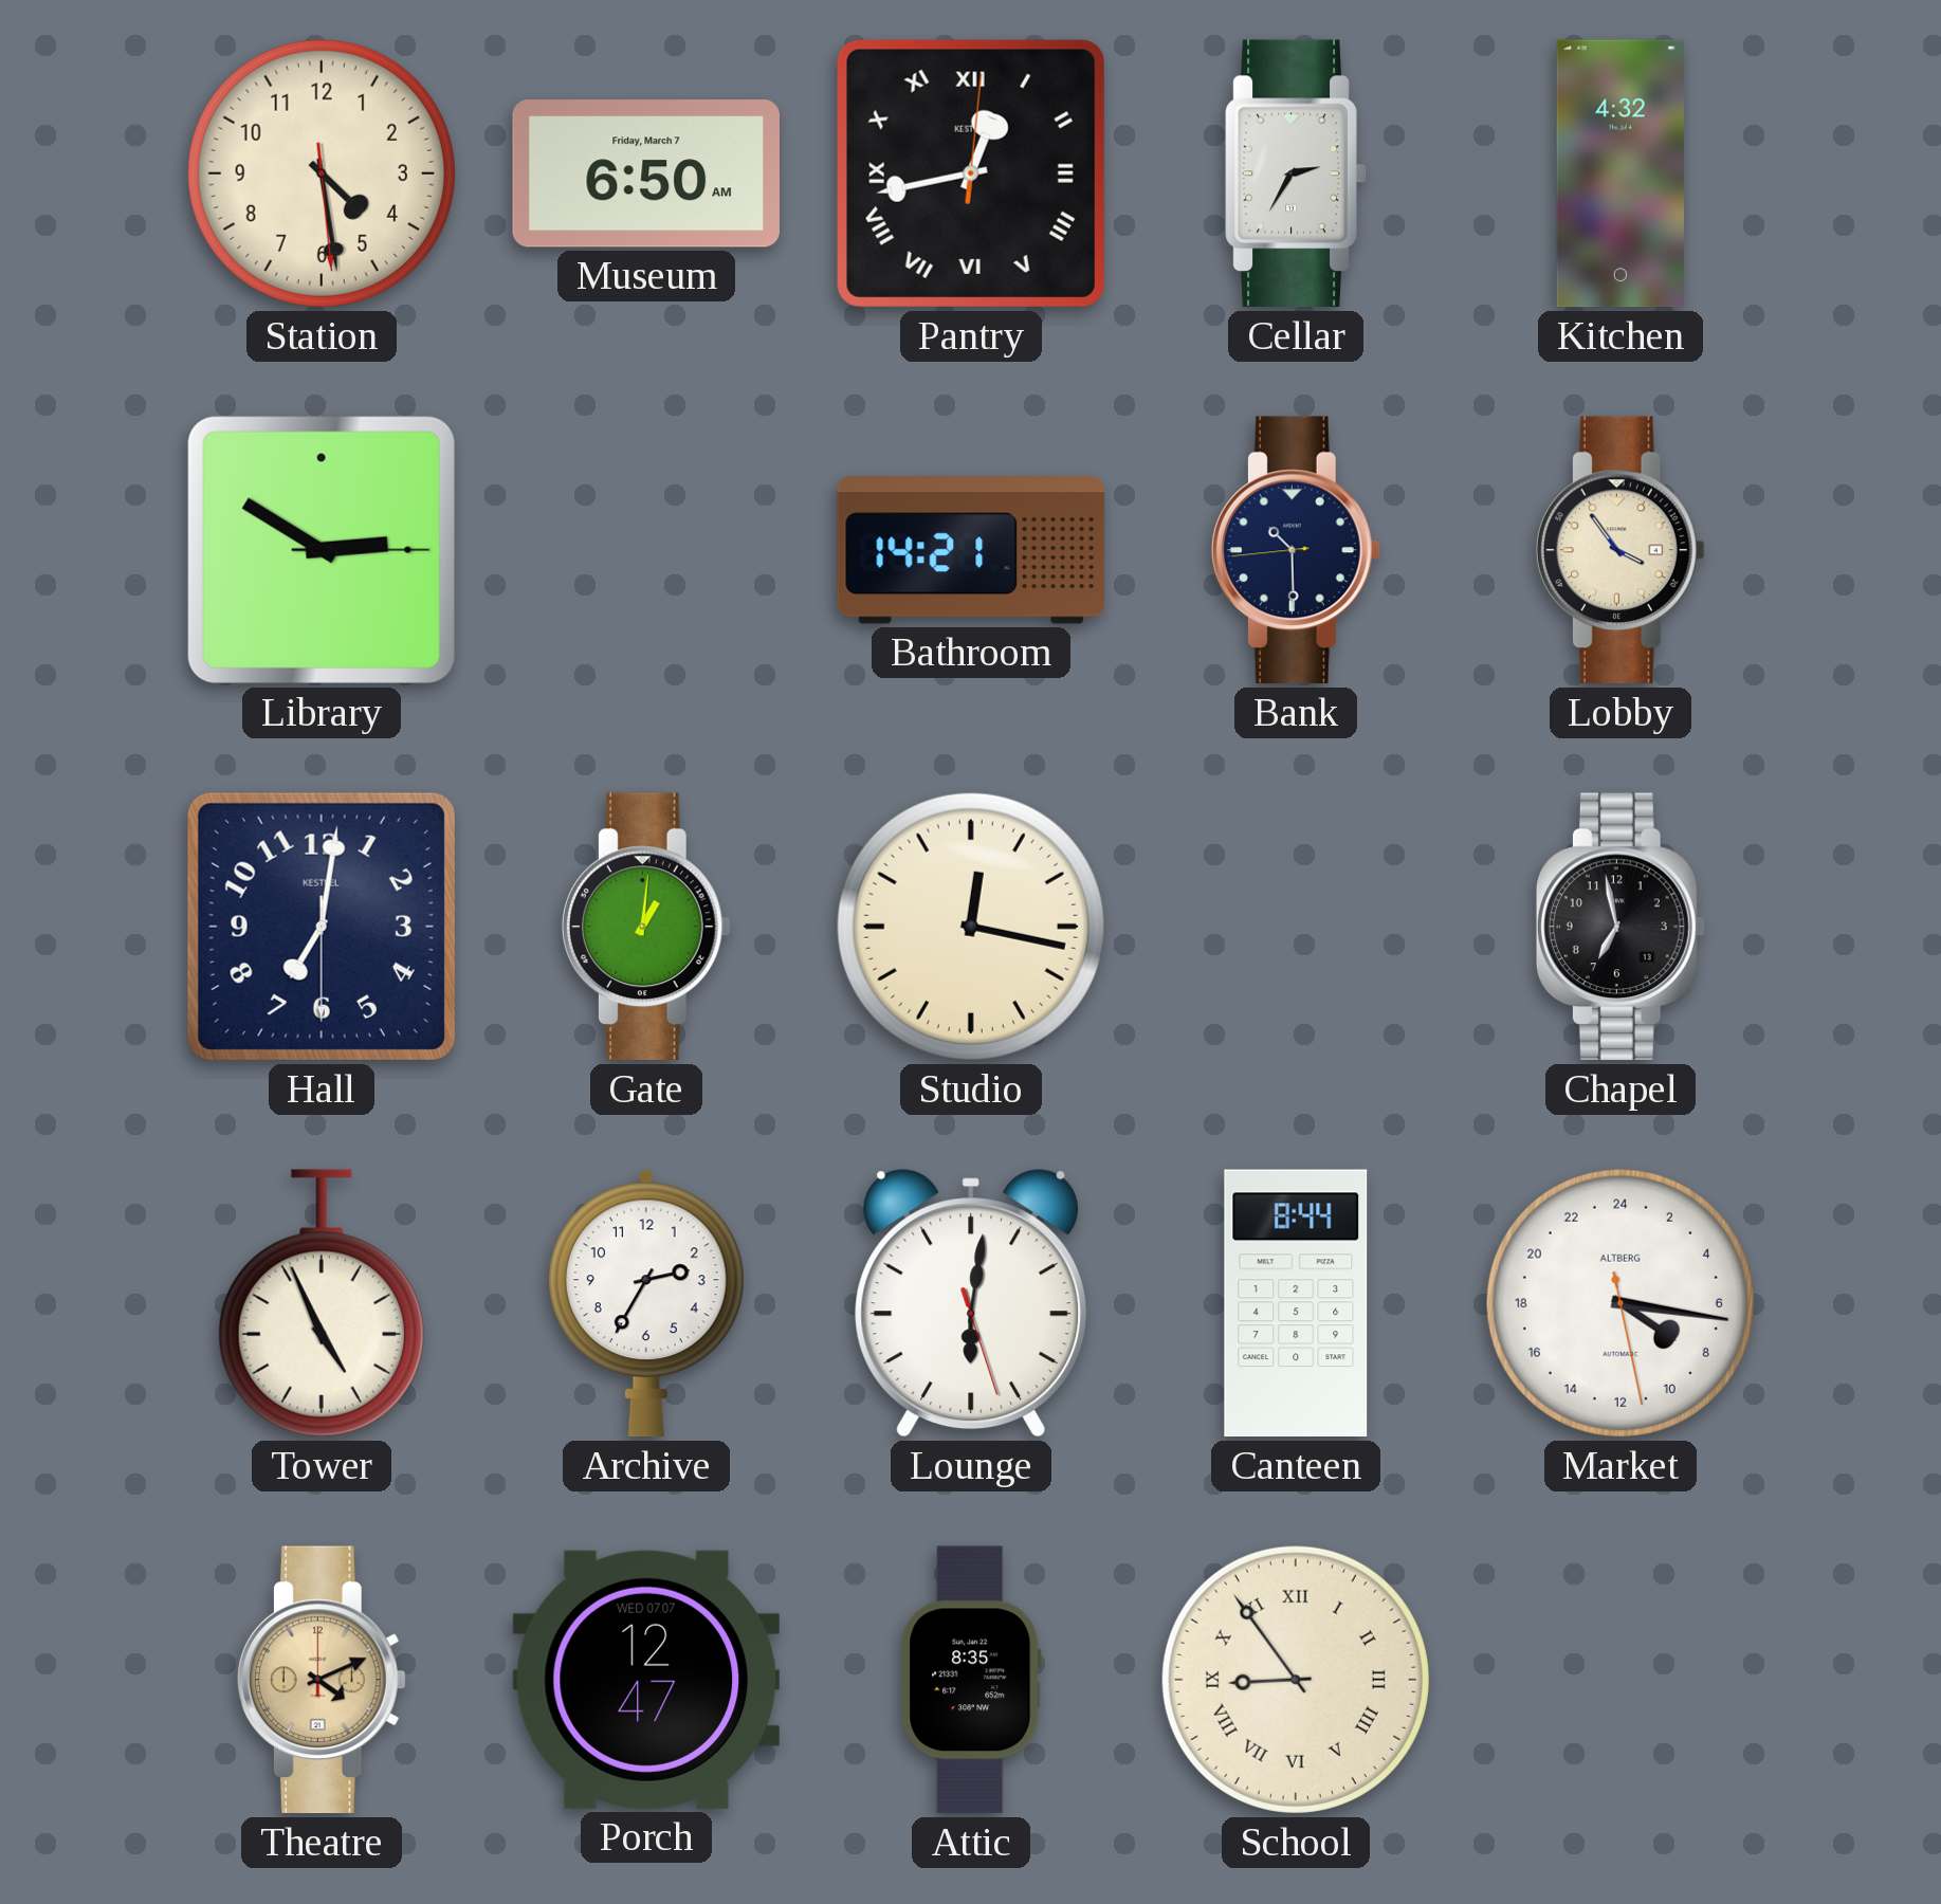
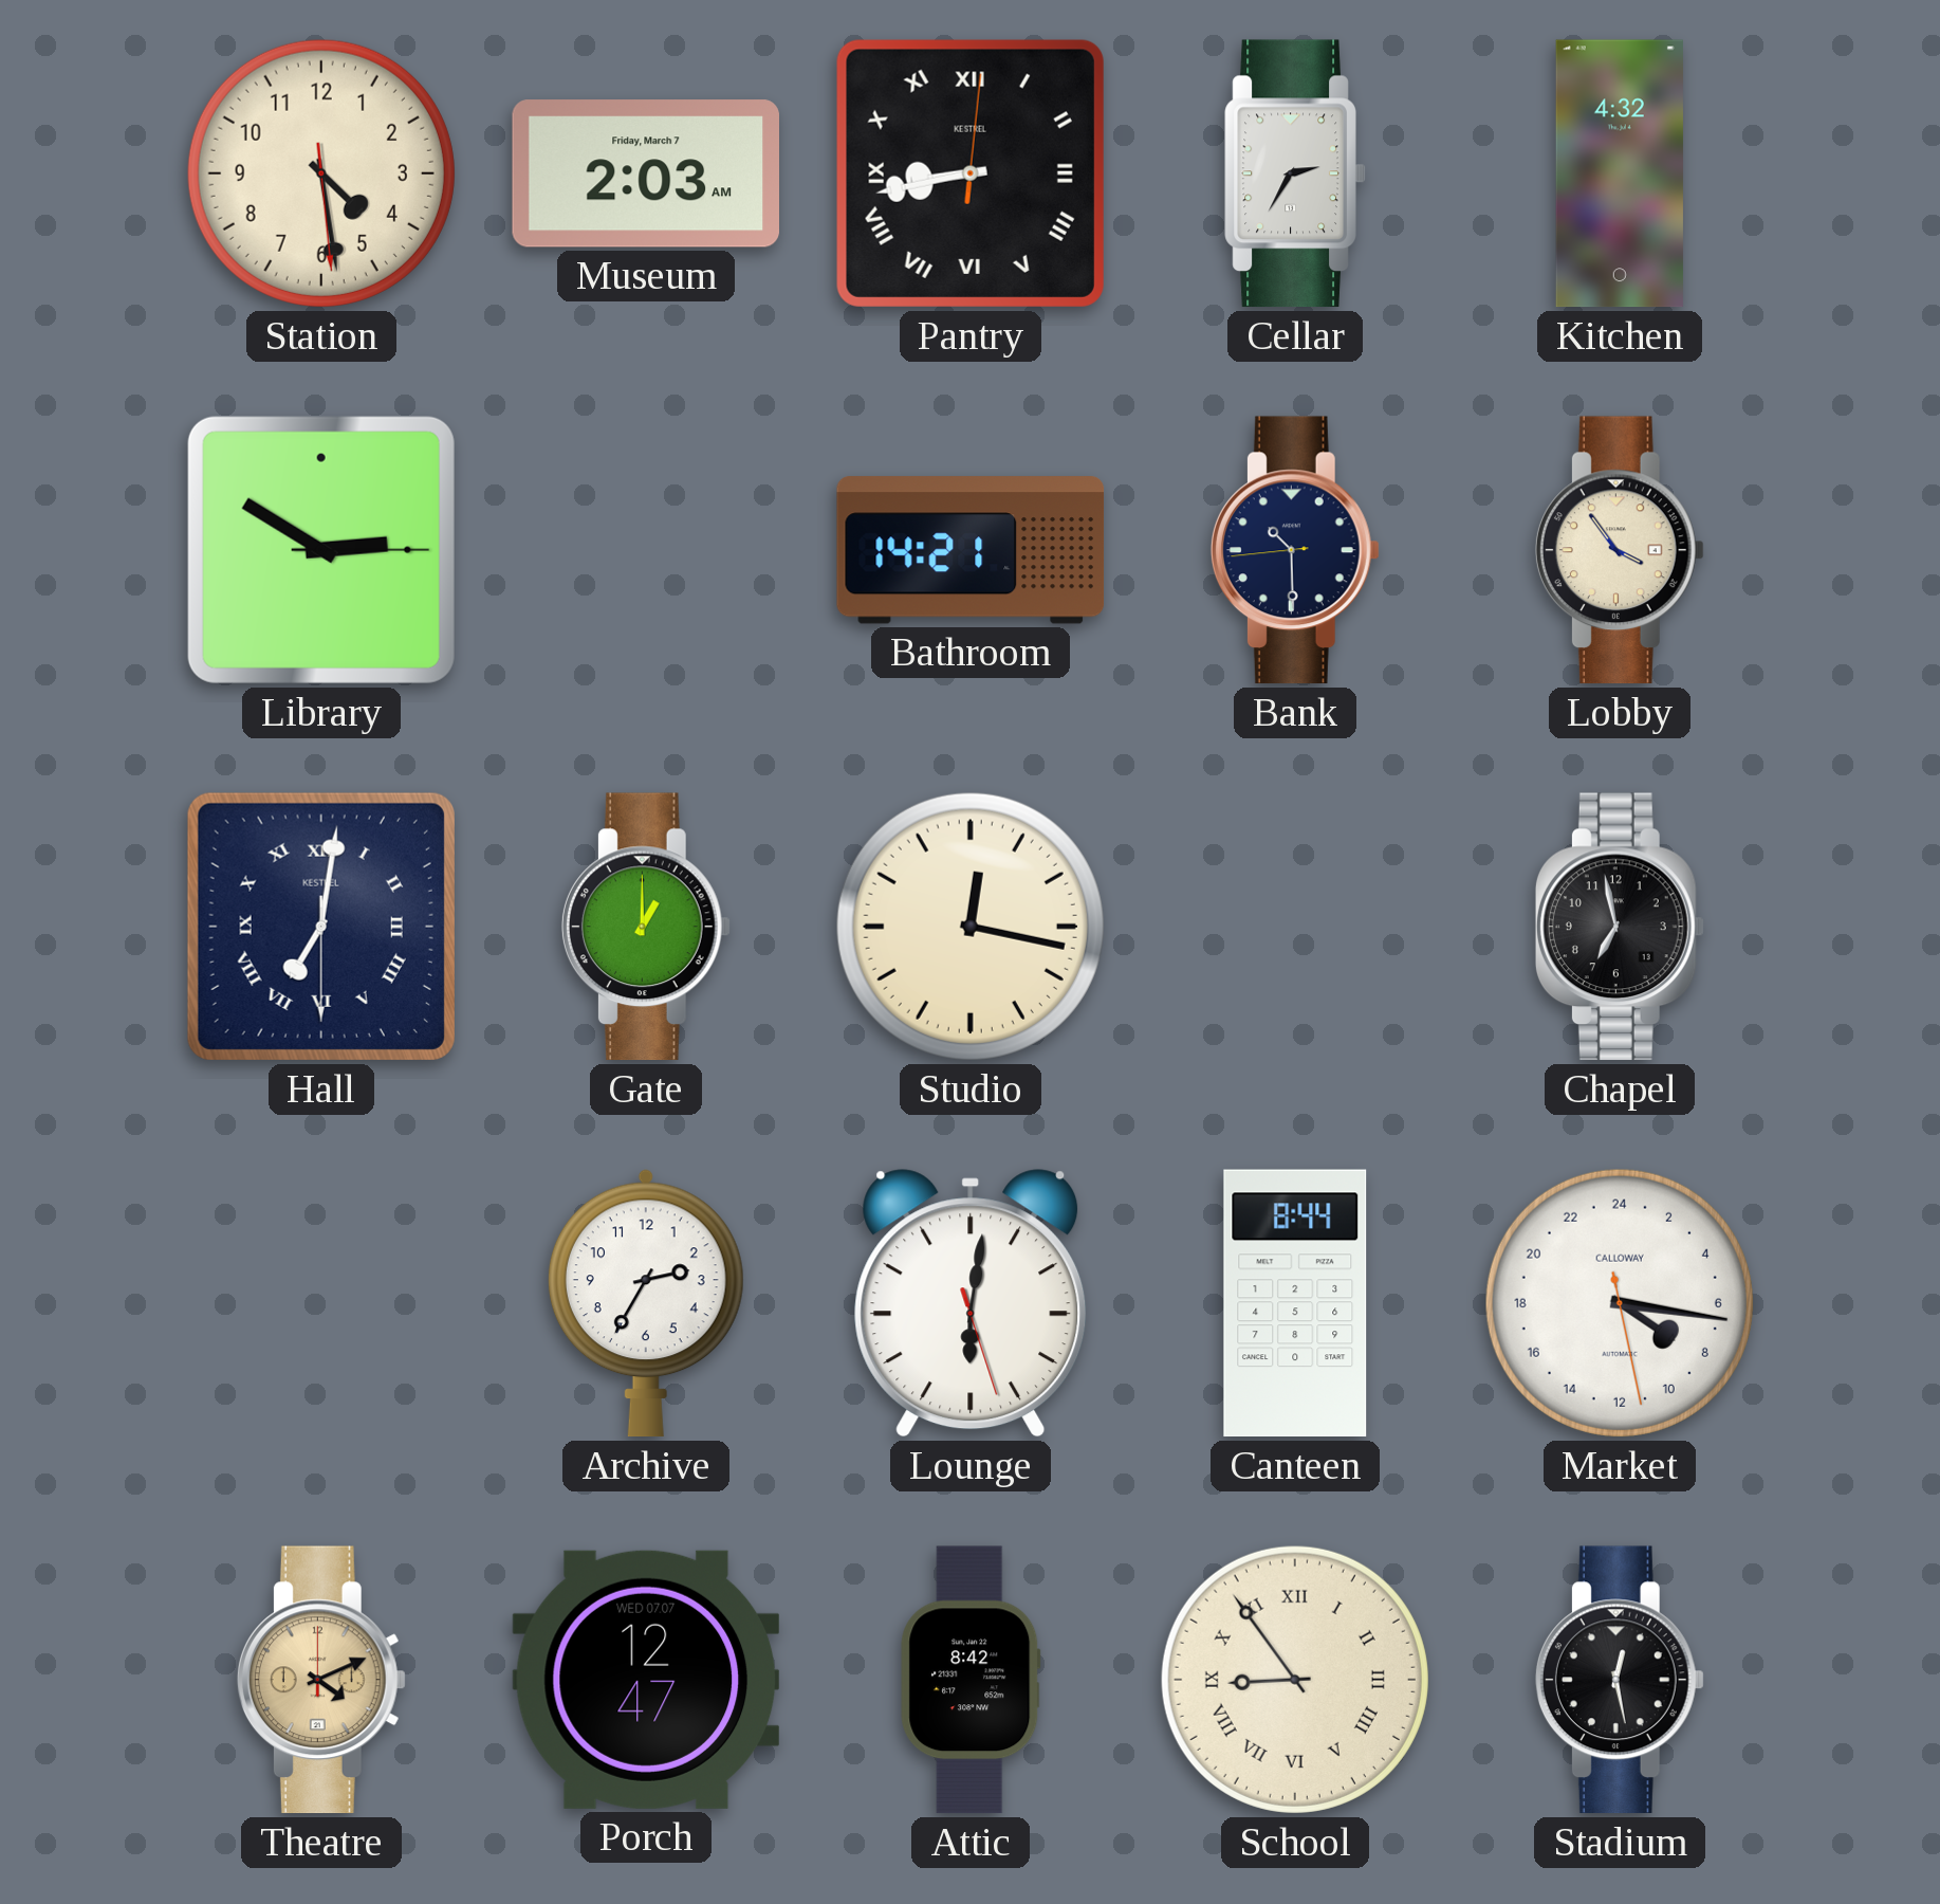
Museum: 6:50 -> 2:03 (645, 173)
Pantry: 12:43 -> 8:43 (971, 173)
Hall numerals: Arabic -> Roman (321, 927)
Gate: 1:01 -> 1:00 (646, 927)
Tower: 4:56 -> none (322, 1303)
Market brand: ALTBERG -> CALLOWAY (1620, 1303)
Attic: 8:35 -> 8:42 (971, 1680)
Stadium: none -> 12:28 (1620, 1680)
